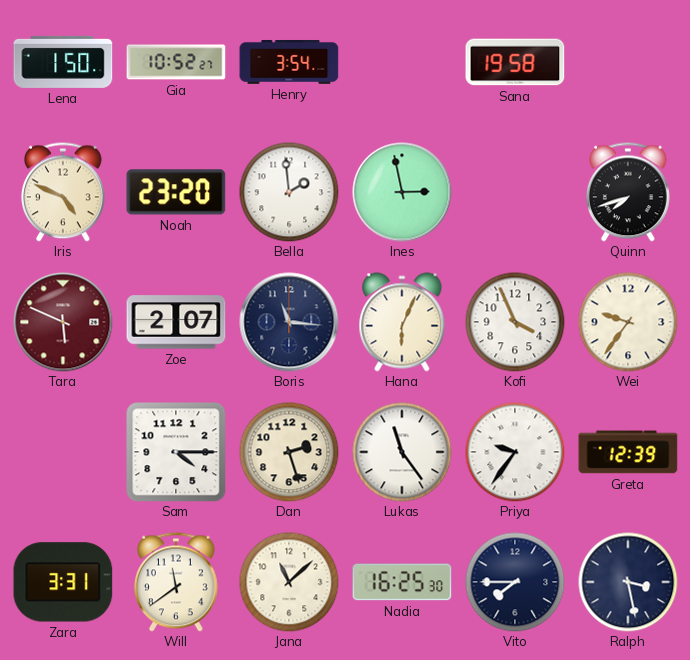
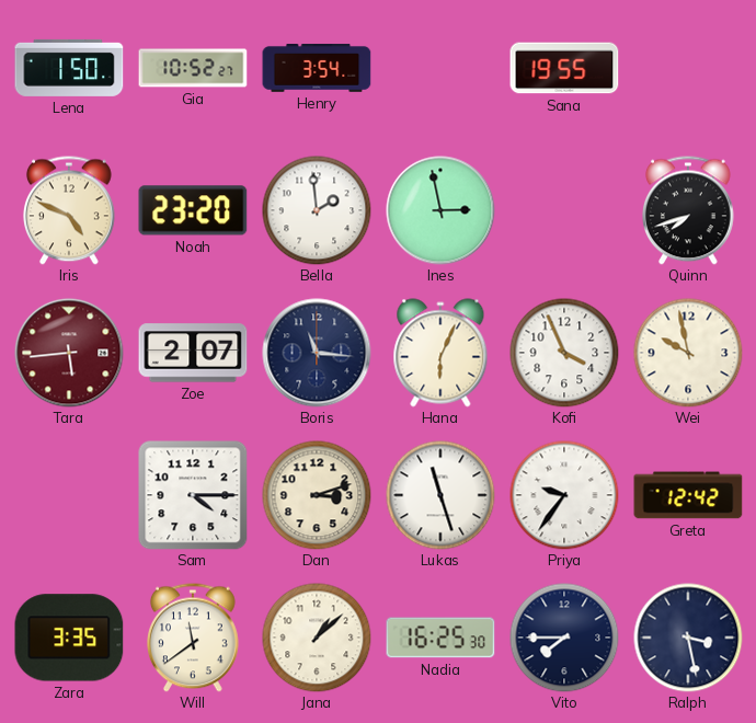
Sana: 19:58 -> 19:55 (564, 68)
Tara: 5:49 -> 5:44 (69, 353)
Wei: 9:36 -> 9:58 (688, 353)
Dan: 2:27 -> 3:12 (317, 495)
Lukas: 11:24 -> 11:27 (440, 495)
Greta: 12:39 -> 12:42 (688, 495)
Zara: 3:31 -> 3:35 (69, 638)
Jana: 11:08 -> 1:08 (317, 638)
